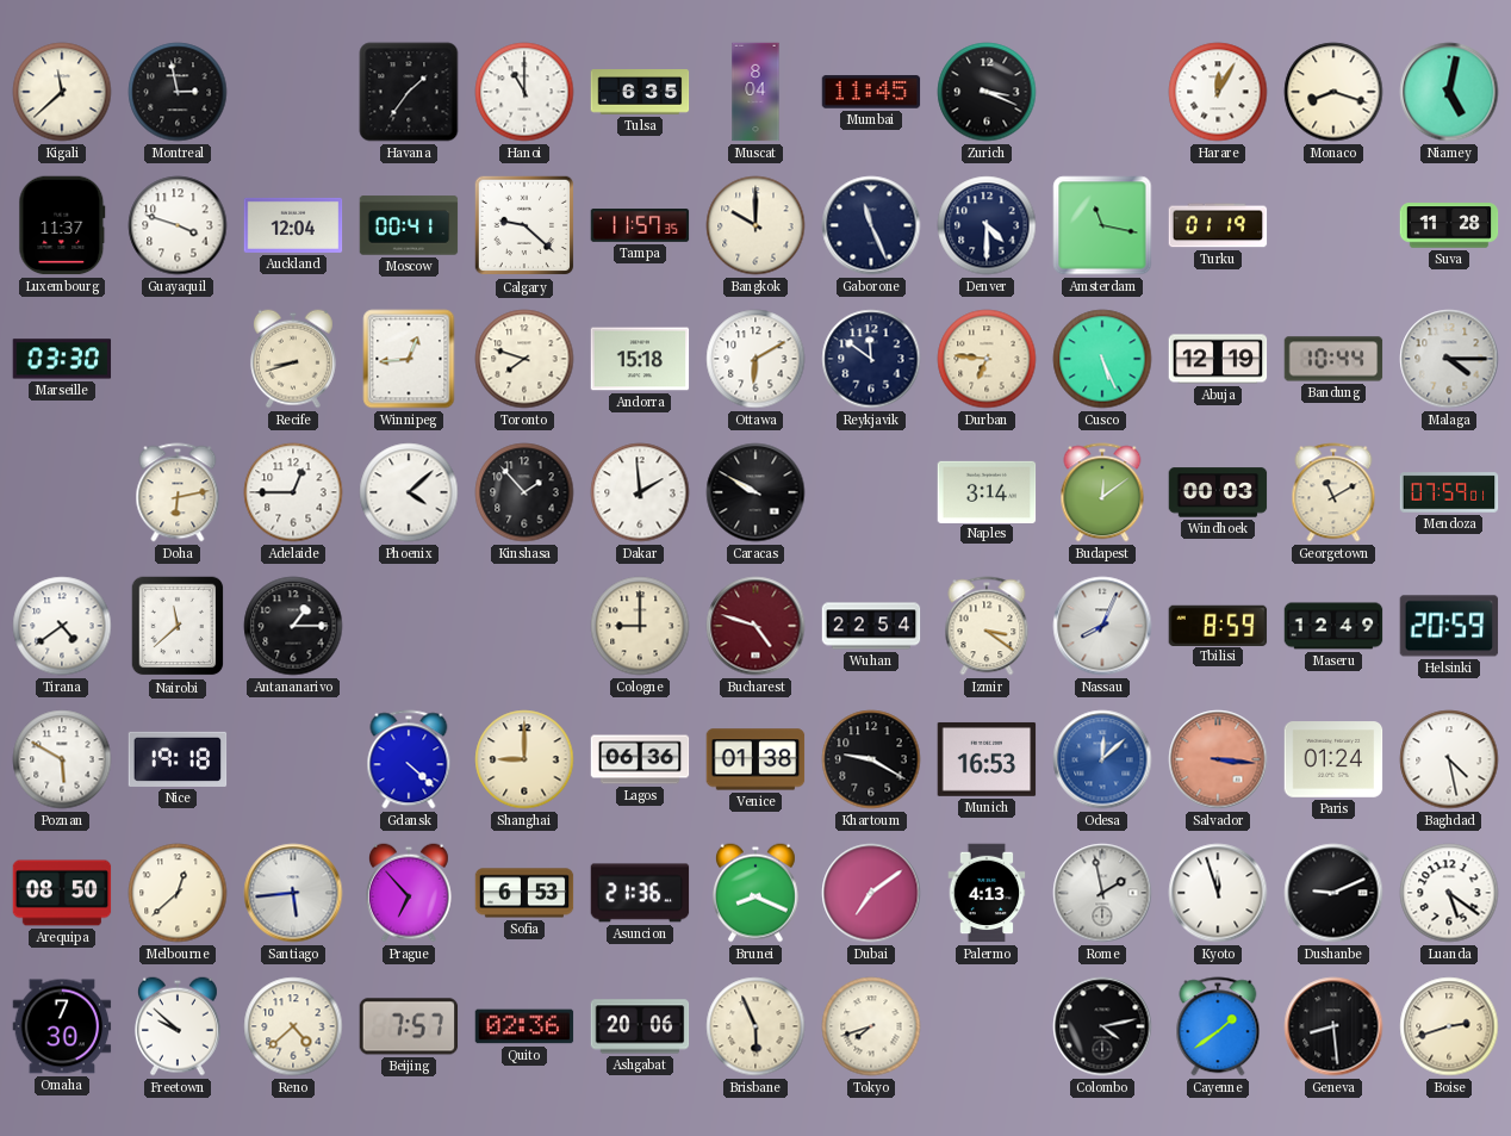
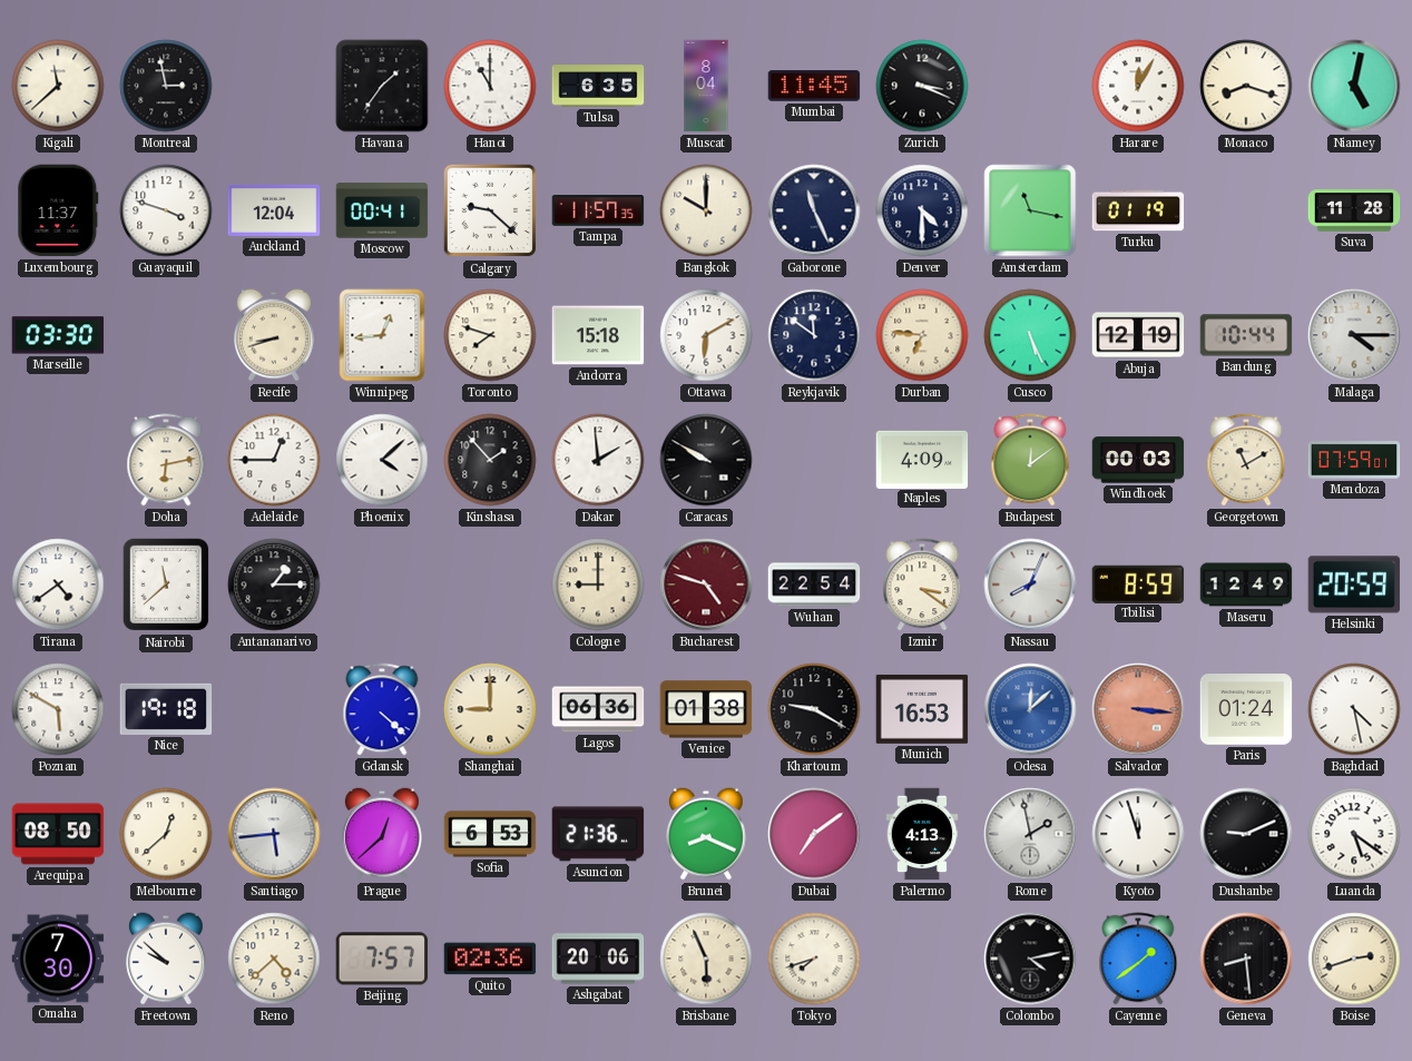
Naples: 3:14 -> 4:09 (922, 459)
Prague: 6:53 -> 12:38 (382, 834)
